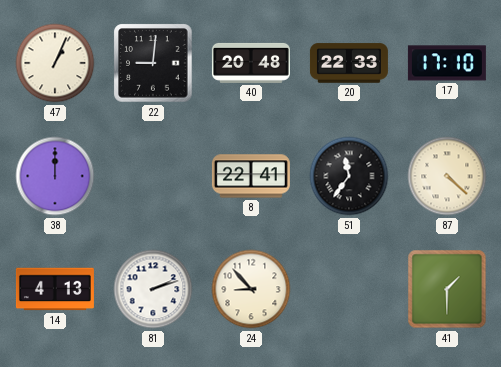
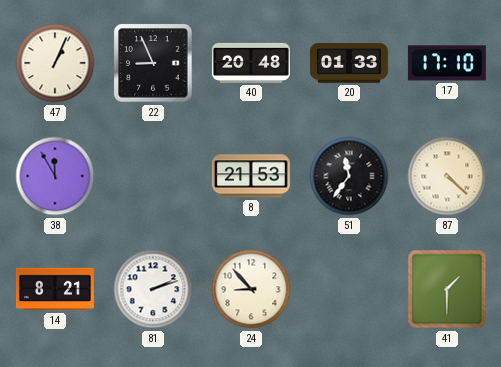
22: 9:01 -> 8:56 (153, 63)
20: 22:33 -> 01:33 (349, 63)
38: 12:00 -> 11:55 (55, 176)
8: 22:41 -> 21:53 (251, 176)
14: 4:13 -> 8:21 (55, 289)
